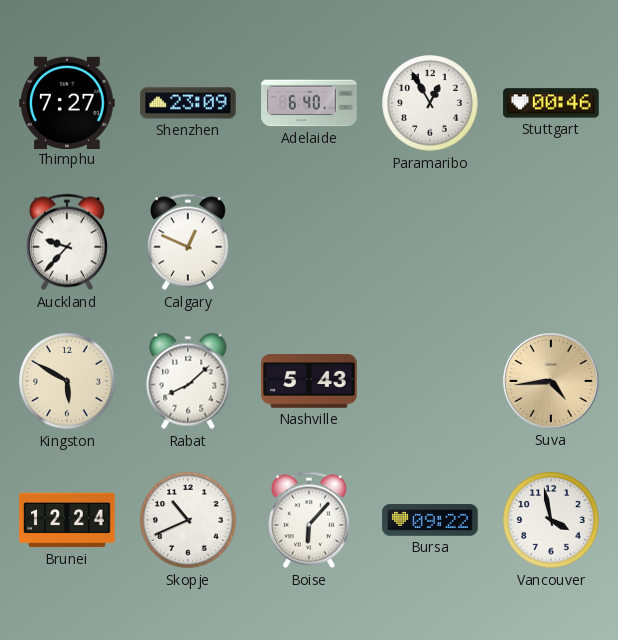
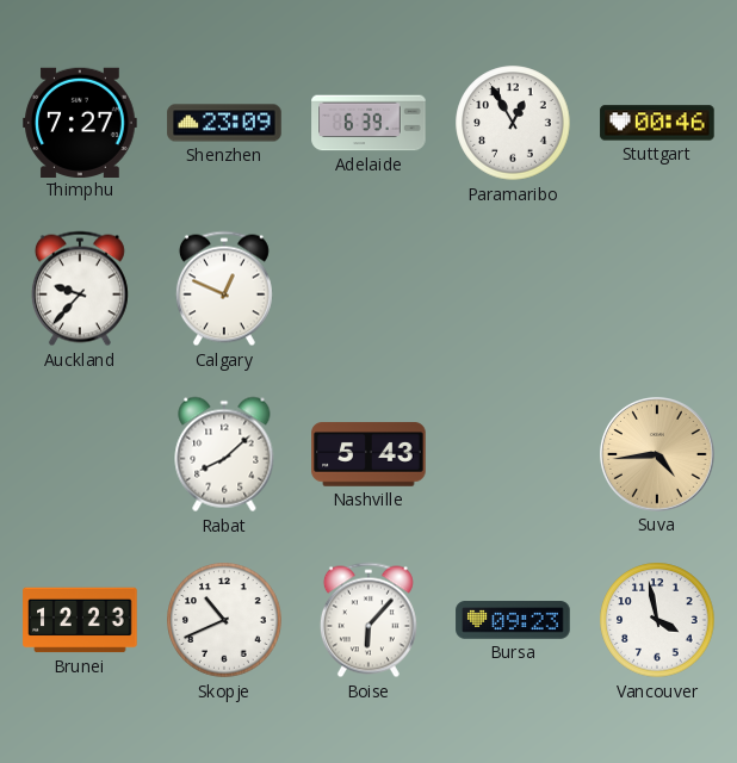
Adelaide: 6:40 -> 6:39 (368, 123)
Kingston: 5:50 -> none (67, 381)
Brunei: 12:24 -> 12:23 (80, 620)
Bursa: 09:22 -> 09:23 (513, 620)
